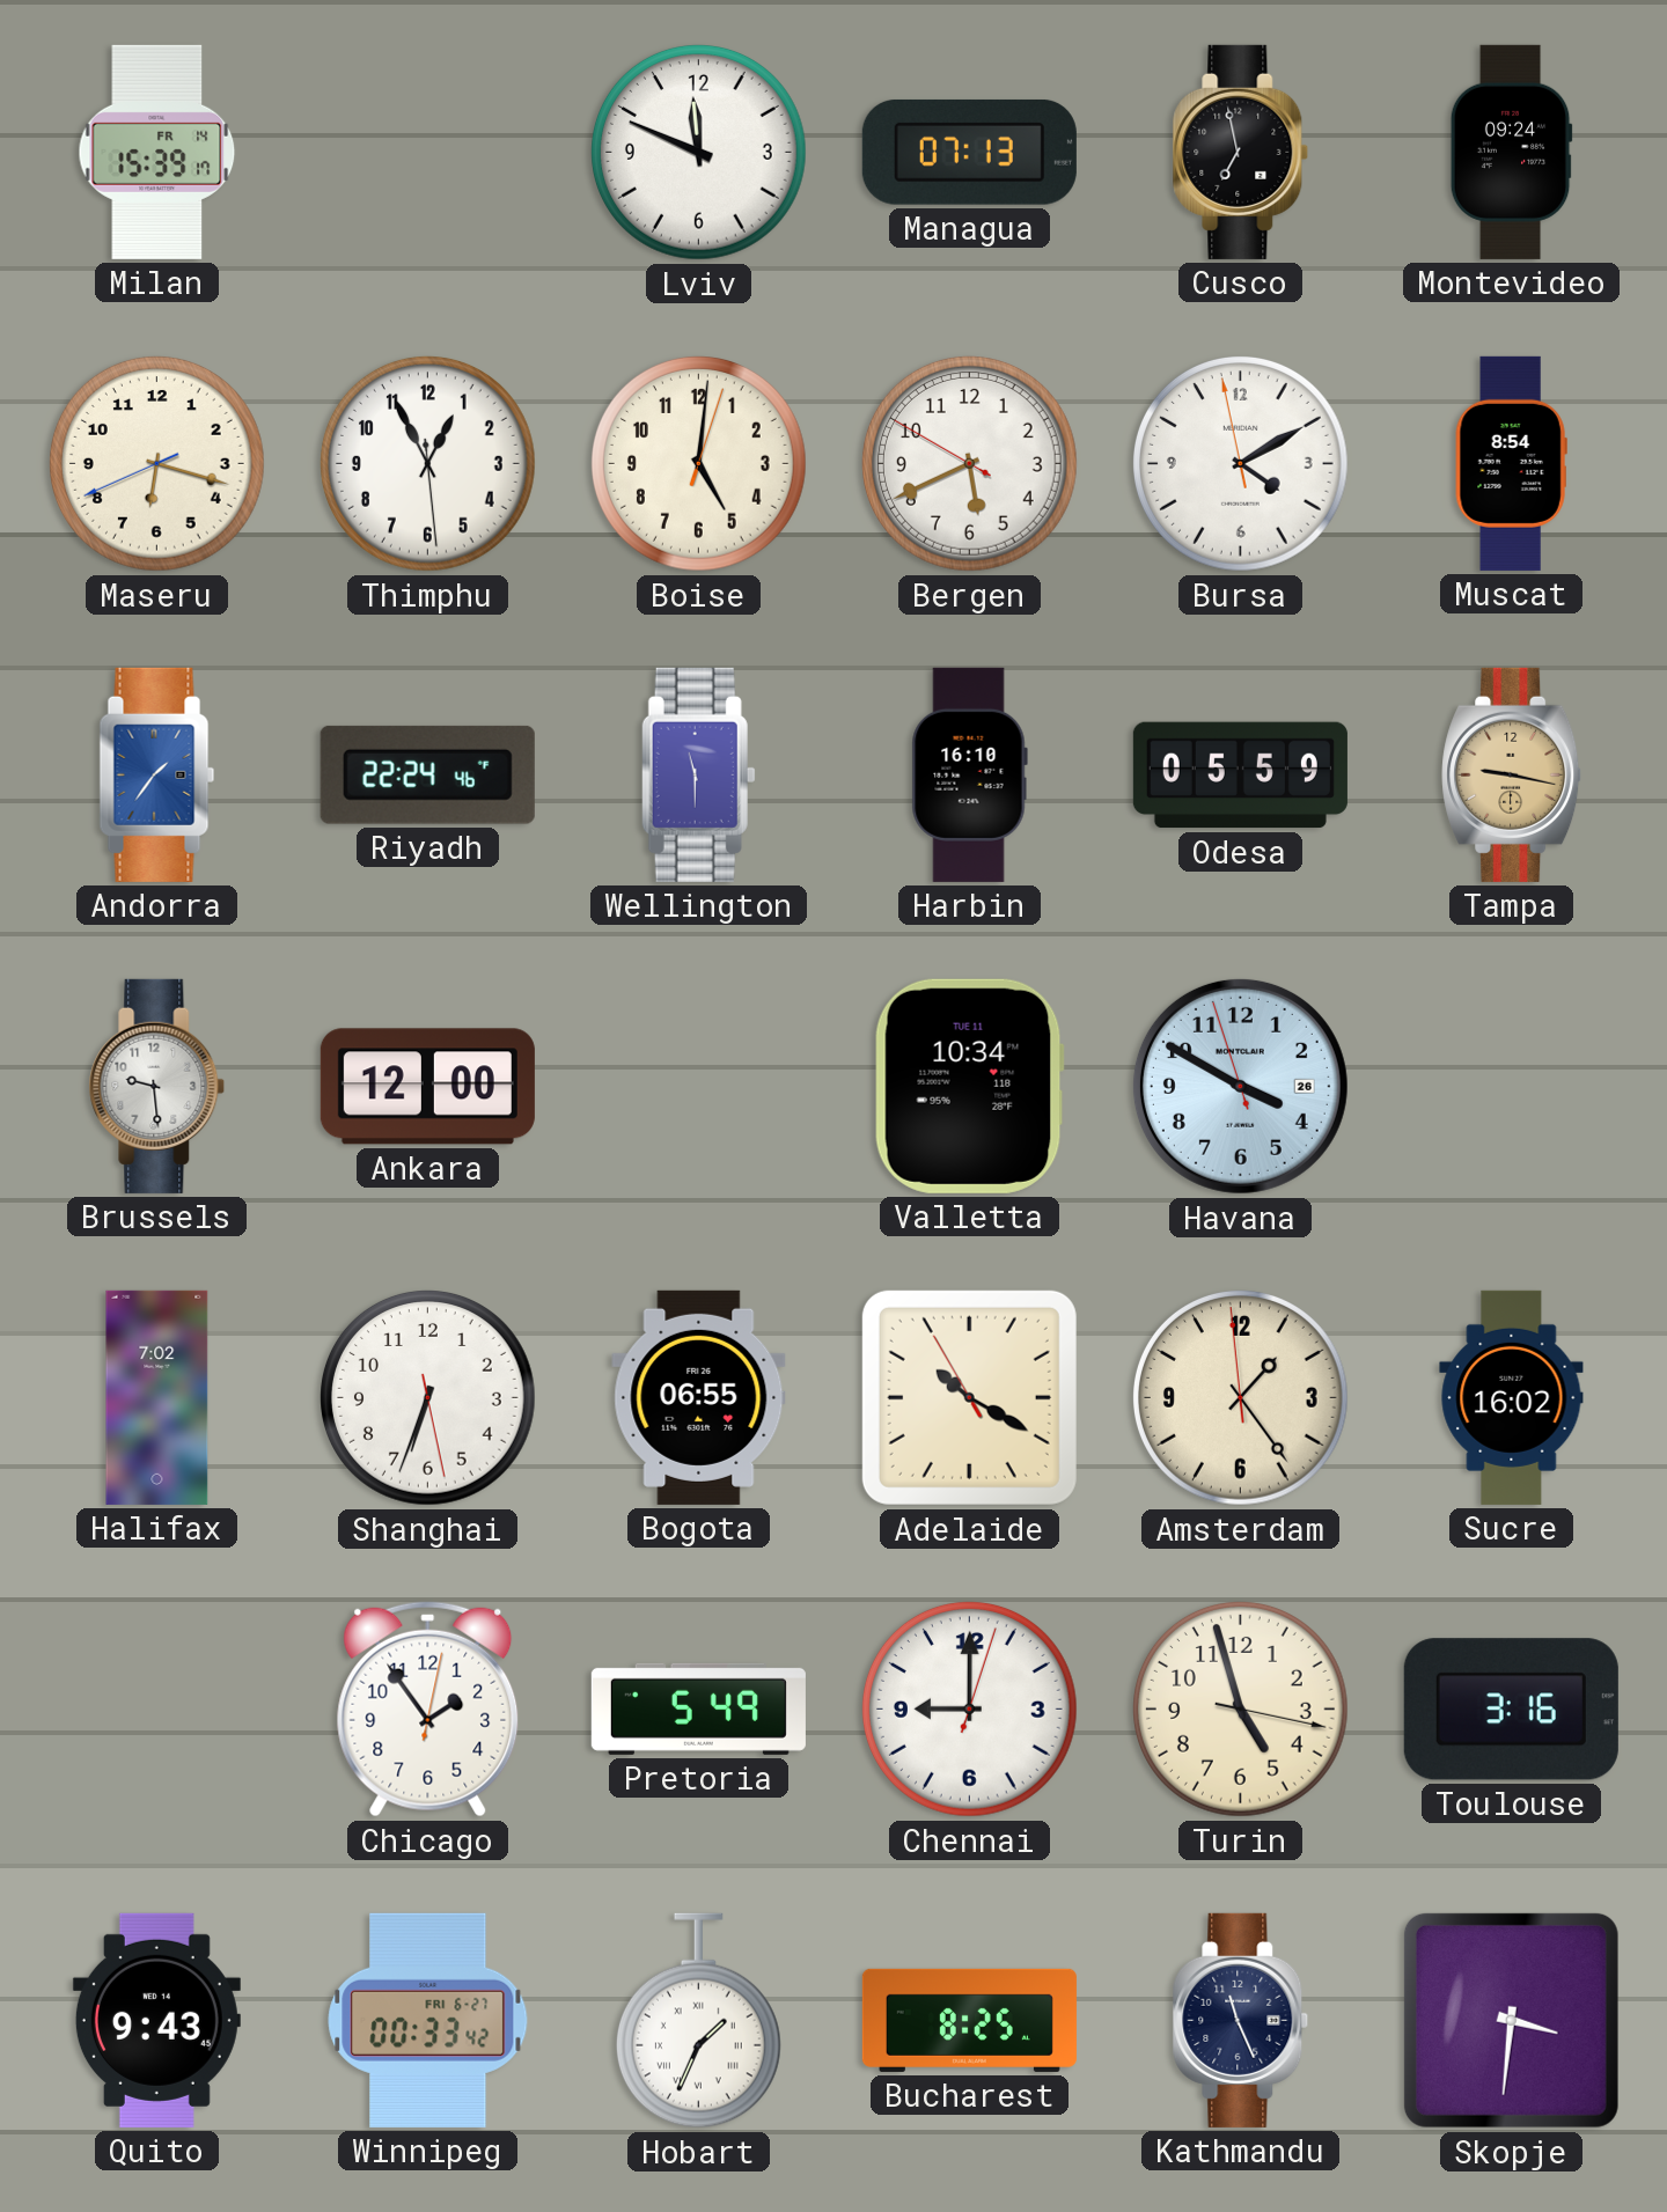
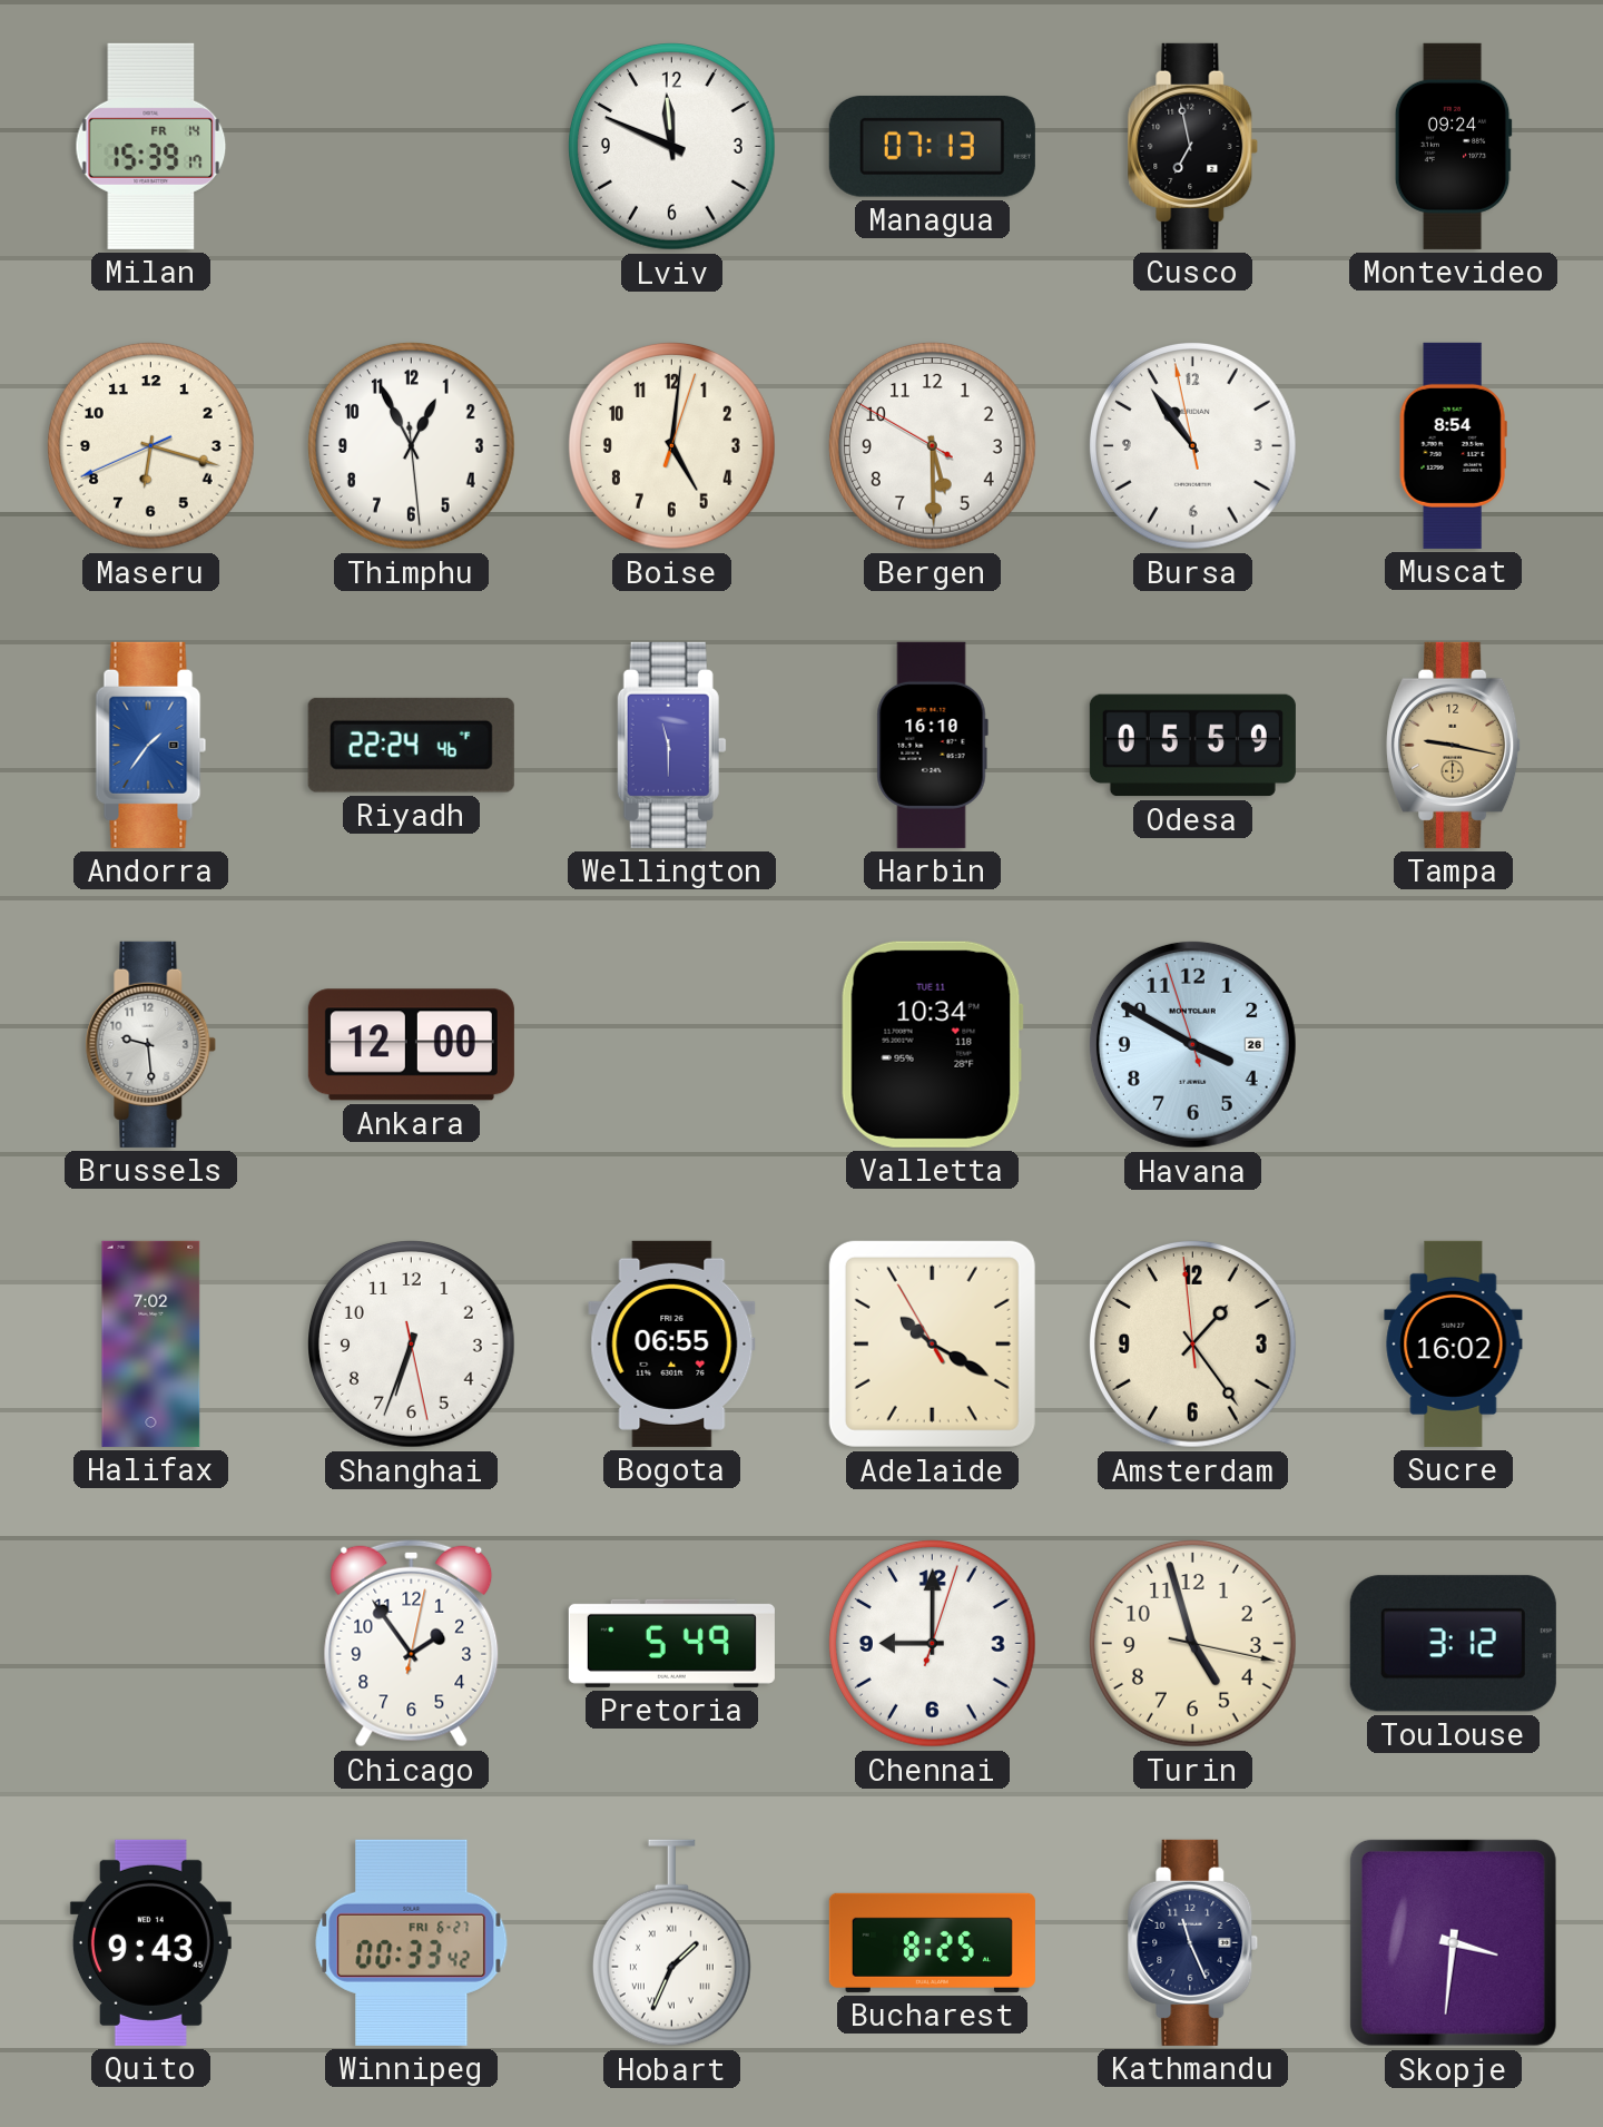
Bergen: 5:40 -> 5:29 (933, 446)
Bursa: 4:09 -> 10:53 (1193, 446)
Toulouse: 3:16 -> 3:12 (1453, 1644)
